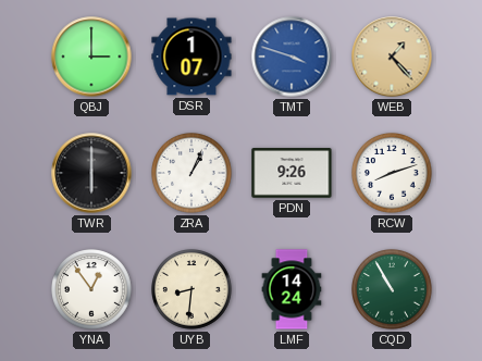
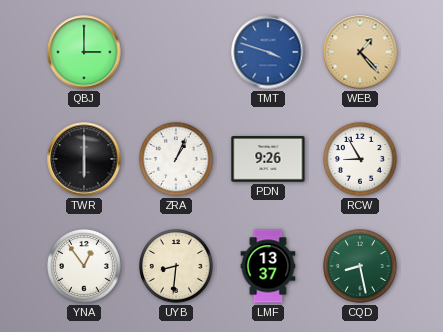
DSR: 1:07 -> none (191, 57)
RCW: 8:12 -> 8:55 (361, 160)
LMF: 14:24 -> 13:37 (268, 266)
CQD: 10:55 -> 8:28 (361, 267)
